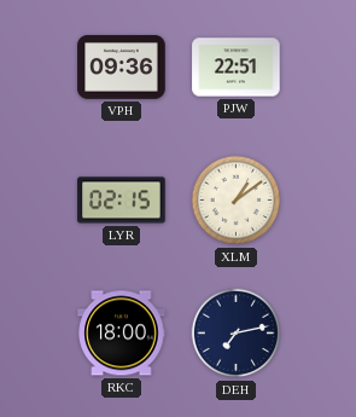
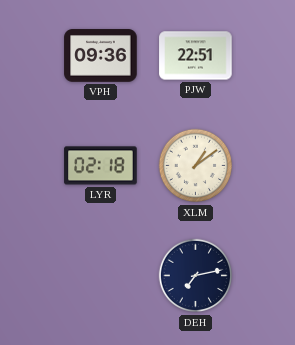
LYR: 02:15 -> 02:18 (101, 166)
RKC: 18:00 -> none (122, 334)
